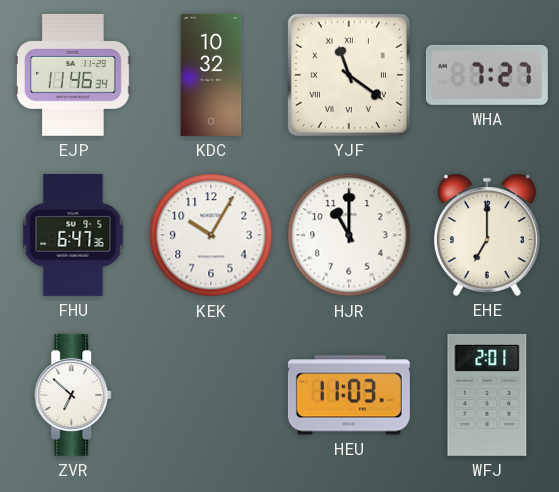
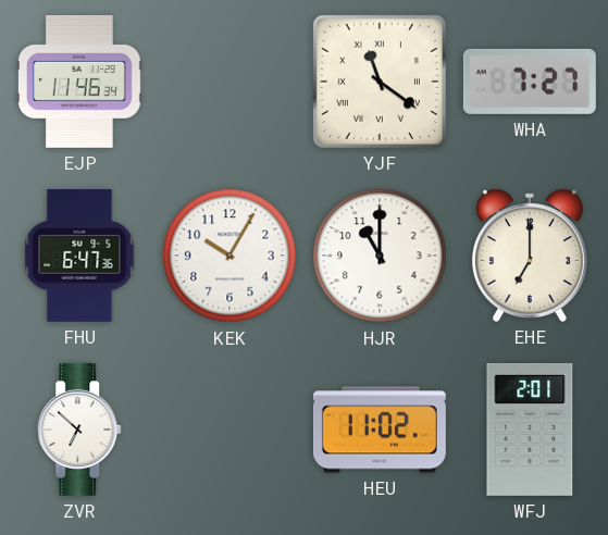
KDC: 10:32 -> none (211, 75)
HEU: 11:03 -> 11:02 (380, 430)
